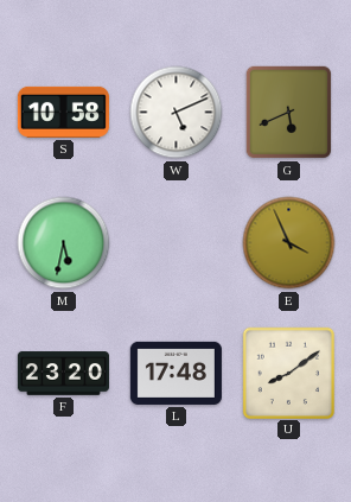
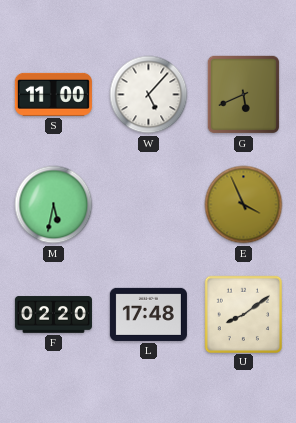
S: 10:58 -> 11:00 (53, 94)
W: 5:11 -> 5:07 (149, 95)
F: 23:20 -> 02:20 (53, 315)
